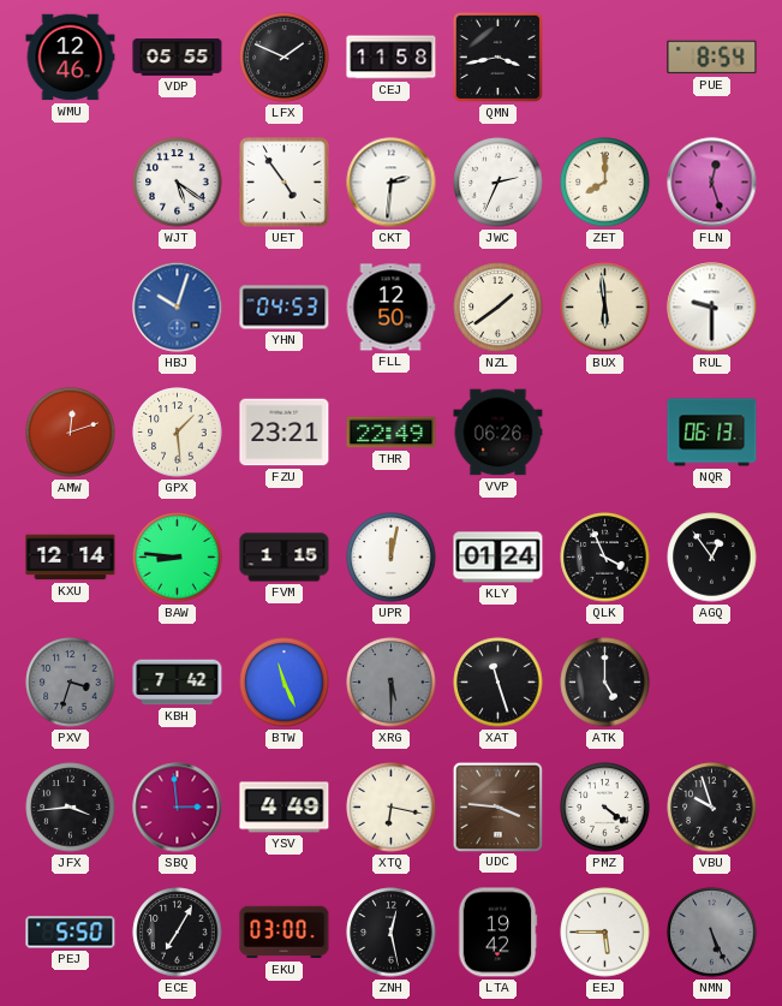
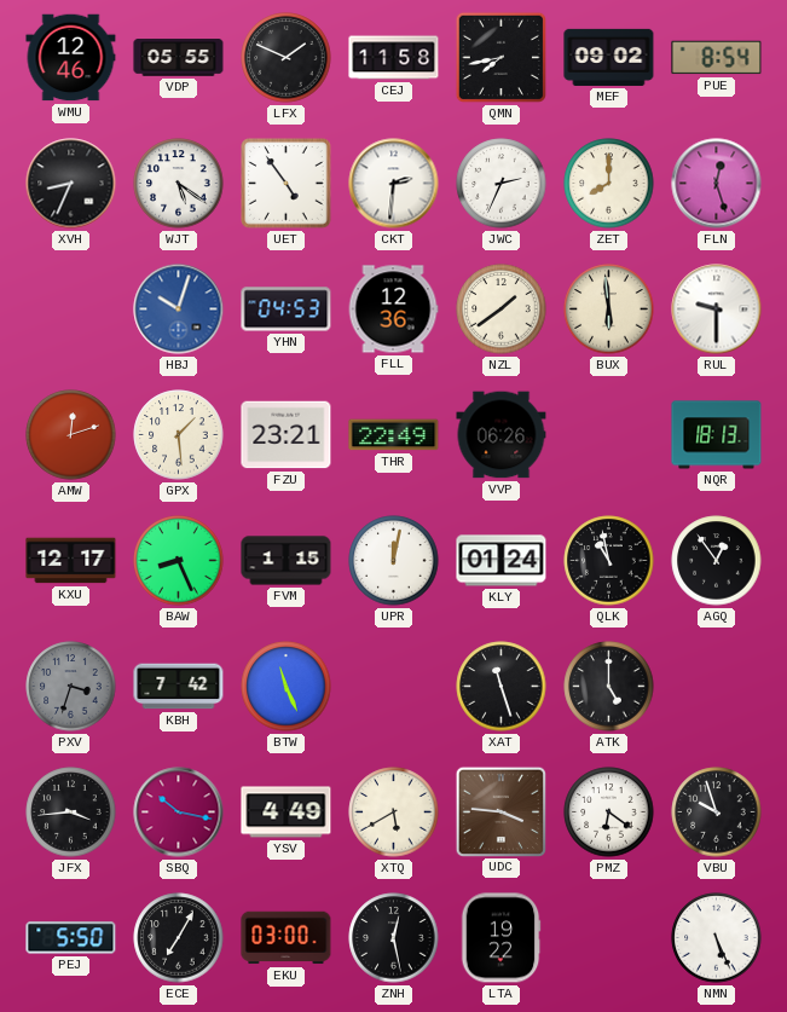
QMN: 3:43 -> 7:43 (500, 57)
MEF: none -> 09:02 (609, 57)
XVH: none -> 8:34 (71, 184)
FLL: 12:50 -> 12:36 (393, 310)
NQR: 06:13 -> 18:13 (717, 435)
KXU: 12:14 -> 12:17 (71, 561)
BAW: 8:46 -> 8:26 (179, 561)
QLK: 3:56 -> 10:58 (609, 561)
XRG: 5:30 -> none (392, 683)
SBQ: 2:59 -> 10:17 (179, 813)
XTQ: 6:17 -> 5:40 (394, 813)
PMZ: 4:21 -> 6:21 (609, 813)
LTA: 19:42 -> 19:22 (500, 938)
EEJ: 5:45 -> none (605, 933)
NMN dial: grey -> white (717, 938)
